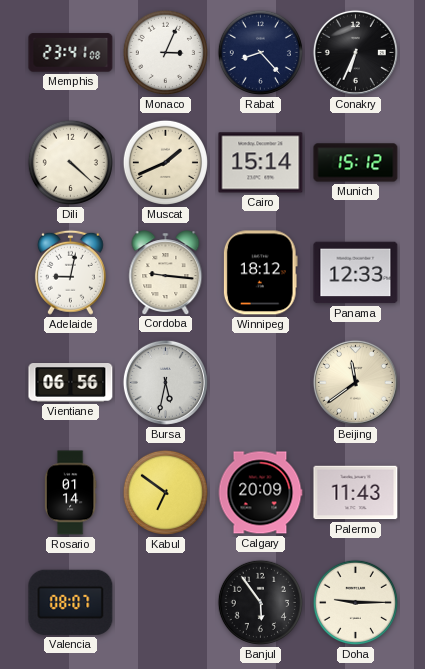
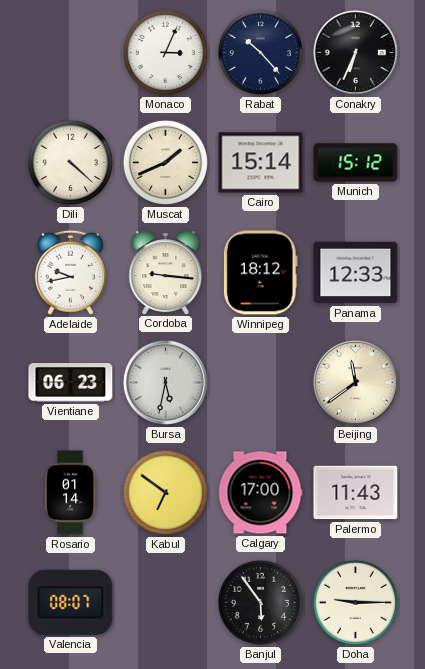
Memphis: 23:41 -> none (71, 53)
Rabat: 8:23 -> 10:23 (260, 52)
Adelaide: 9:02 -> 9:43 (70, 272)
Vientiane: 06:56 -> 06:23 (71, 383)
Calgary: 20:09 -> 17:00 (260, 493)
